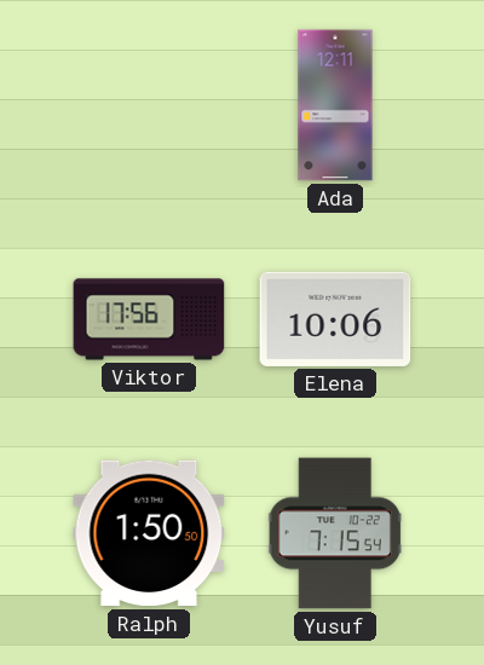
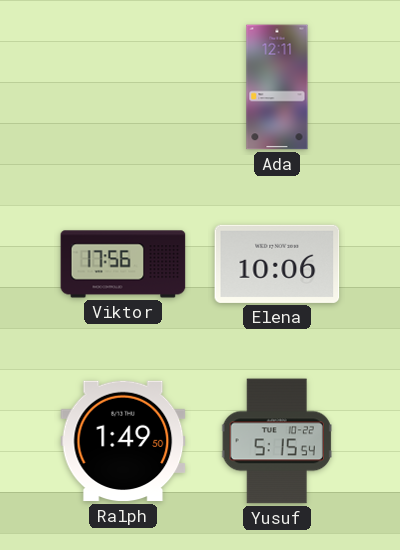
Ralph: 1:50 -> 1:49 (123, 441)
Yusuf: 7:15 -> 5:15 (277, 441)
